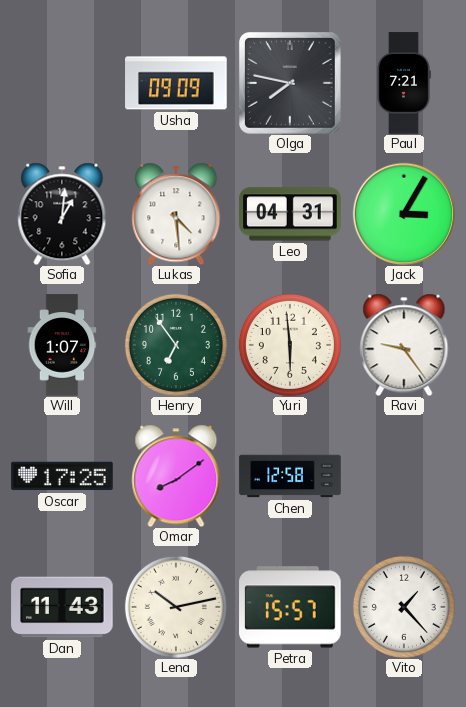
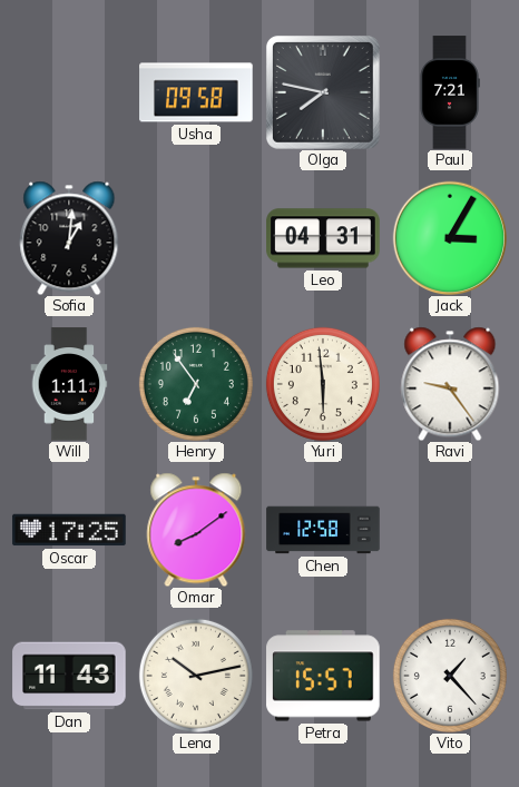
Usha: 09:09 -> 09:58 (196, 92)
Lukas: 4:29 -> none (176, 214)
Will: 1:07 -> 1:11 (69, 384)
